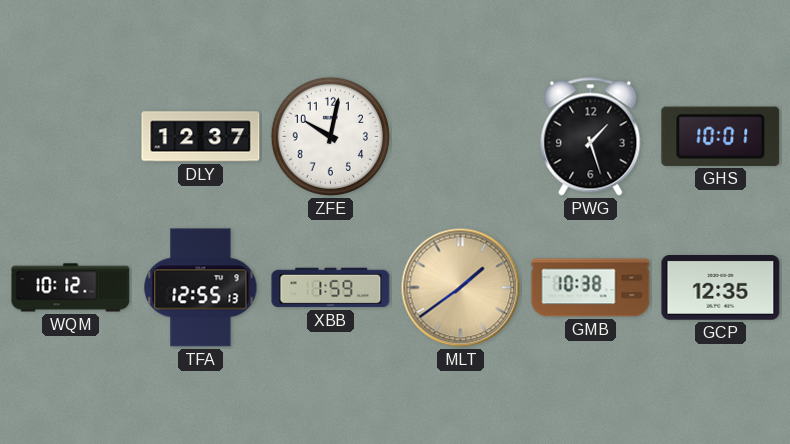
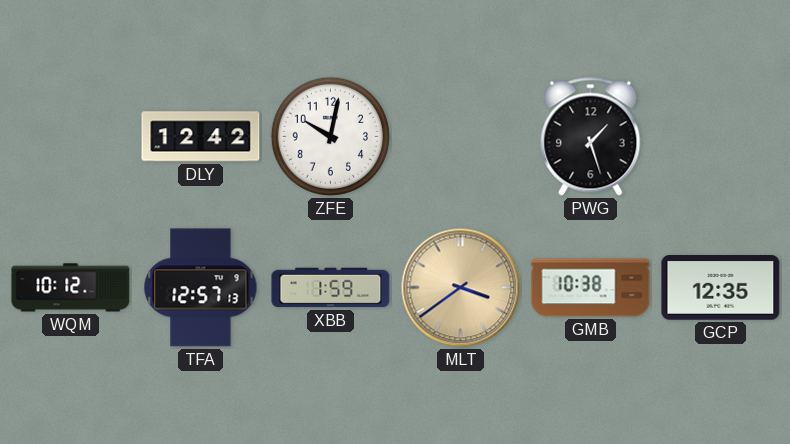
DLY: 12:37 -> 12:42 (201, 137)
GHS: 10:01 -> none (721, 136)
TFA: 12:55 -> 12:57 (201, 288)
MLT: 1:39 -> 3:39 (461, 288)
